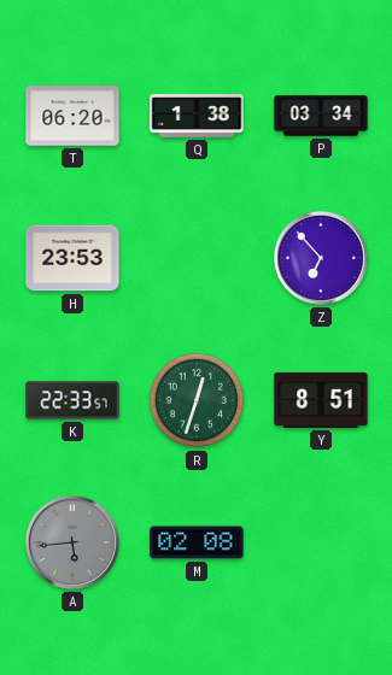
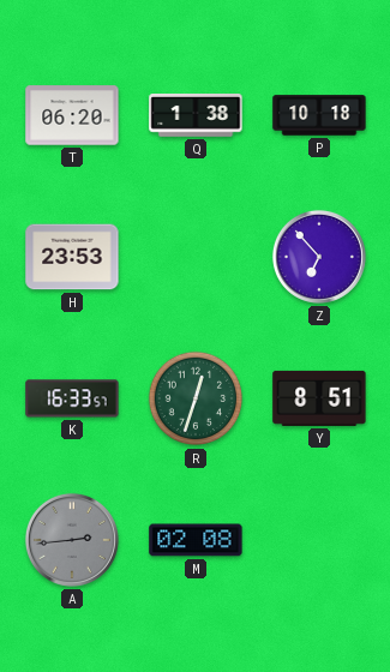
P: 03:34 -> 10:18 (319, 115)
K: 22:33 -> 16:33 (72, 398)
A: 5:44 -> 2:44 (72, 540)
